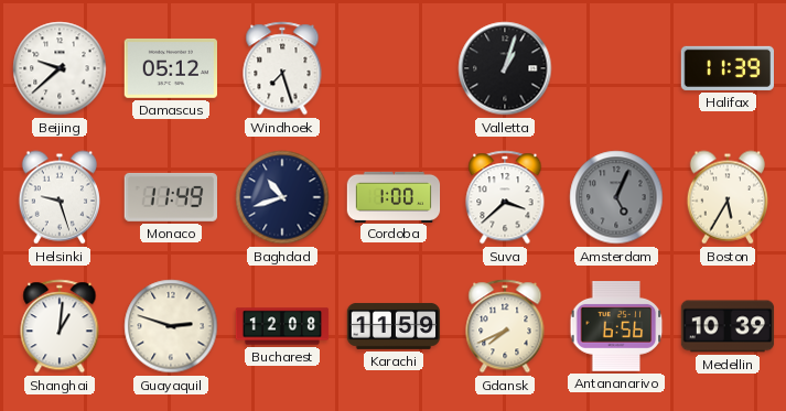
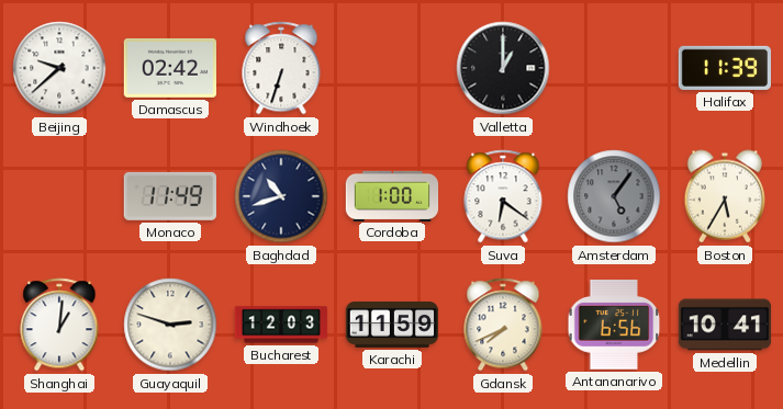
Damascus: 05:12 -> 02:42 (169, 68)
Windhoek: 7:27 -> 6:33 (281, 68)
Valletta: 1:03 -> 1:00 (503, 68)
Helsinki: 9:27 -> none (58, 197)
Suva: 3:38 -> 6:21 (503, 196)
Amsterdam: 5:04 -> 5:06 (614, 196)
Bucharest: 12:08 -> 12:03 (281, 325)
Medellin: 10:39 -> 10:41 (725, 325)
